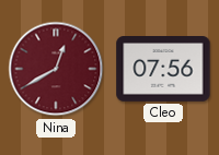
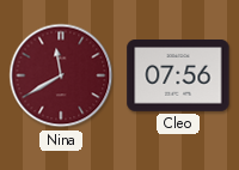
Nina: 12:40 -> 11:40 (61, 75)
